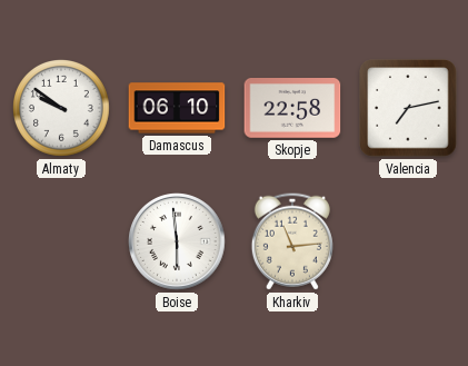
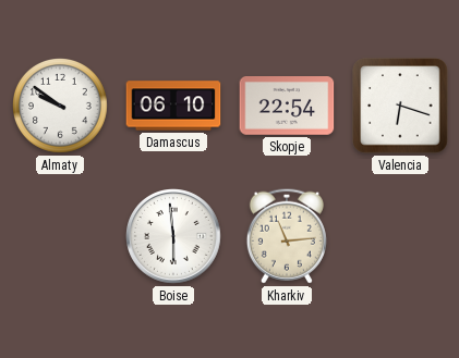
Skopje: 22:58 -> 22:54 (287, 107)
Valencia: 7:13 -> 6:18 (400, 106)
